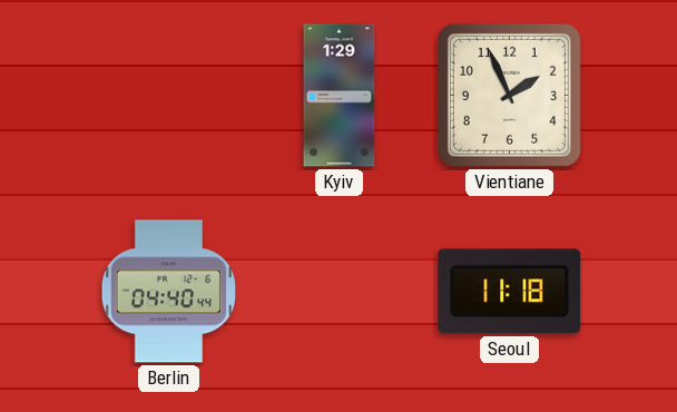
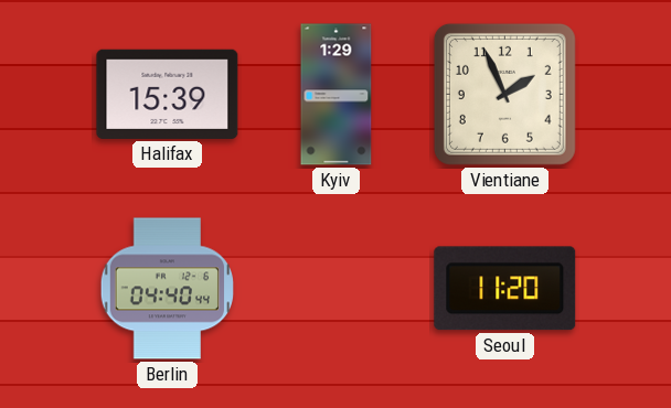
Halifax: none -> 15:39 (168, 94)
Seoul: 11:18 -> 11:20 (505, 289)
